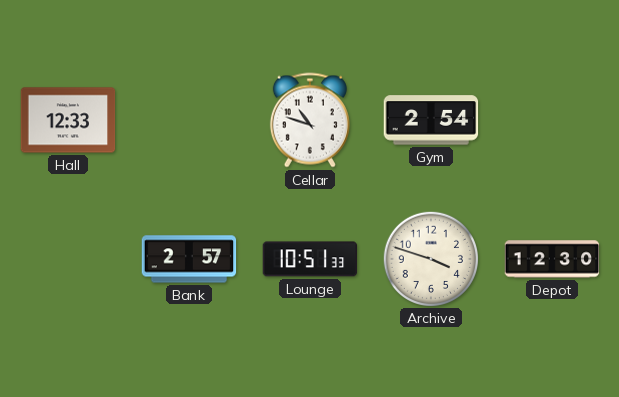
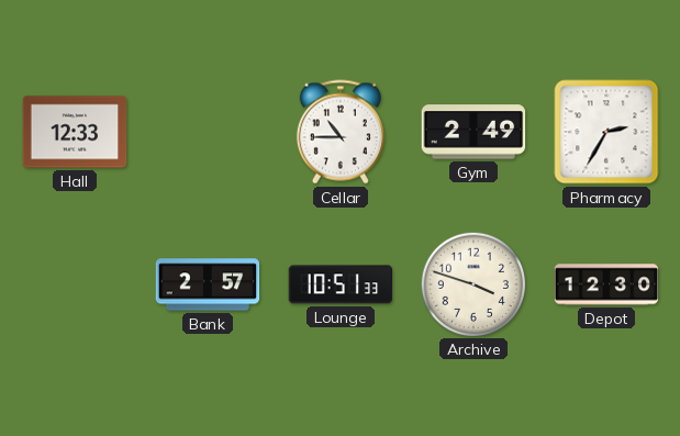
Cellar: 10:48 -> 10:45 (341, 132)
Gym: 2:54 -> 2:49 (473, 132)
Pharmacy: none -> 2:35 (606, 132)
